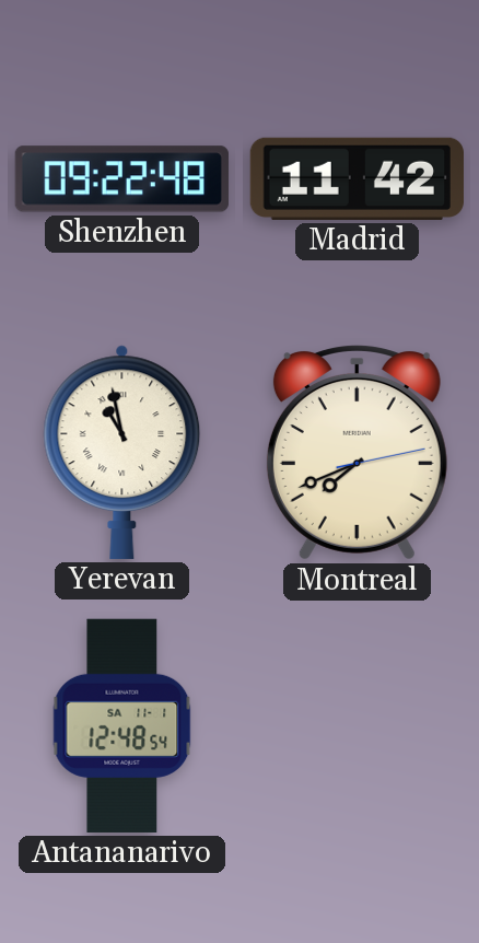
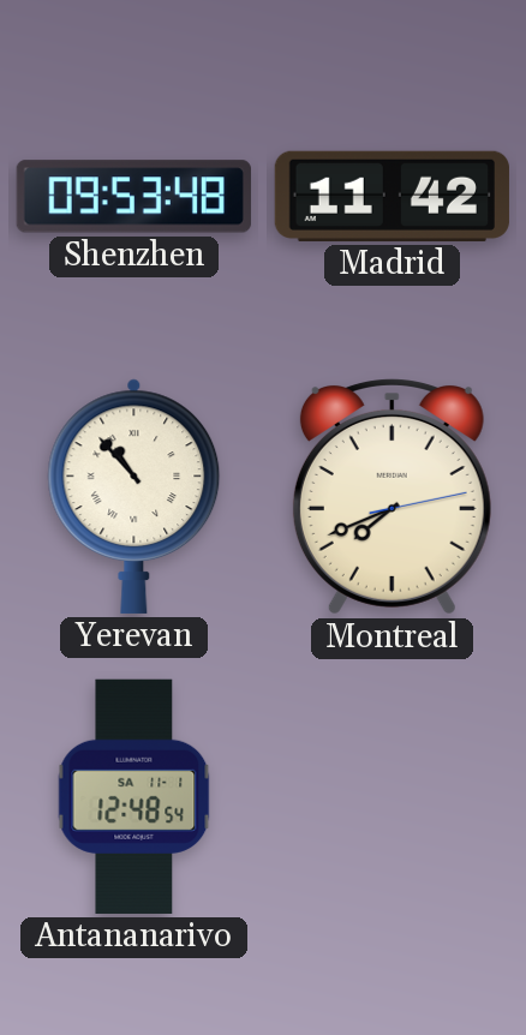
Shenzhen: 09:22 -> 09:53 (133, 197)
Yerevan: 10:58 -> 10:53 (135, 496)
